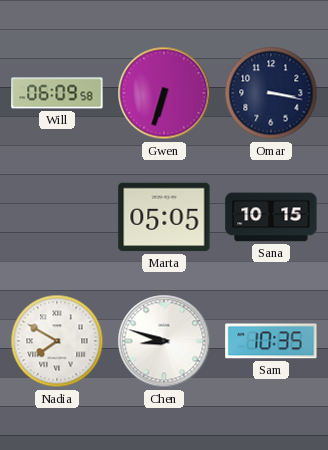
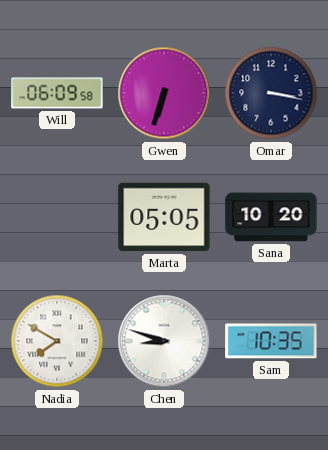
Sana: 10:15 -> 10:20 (271, 217)
